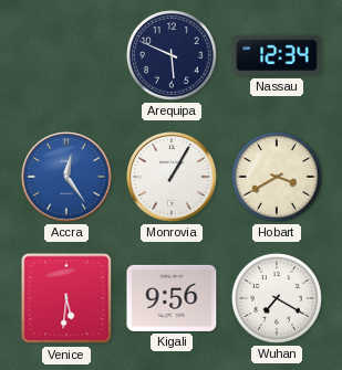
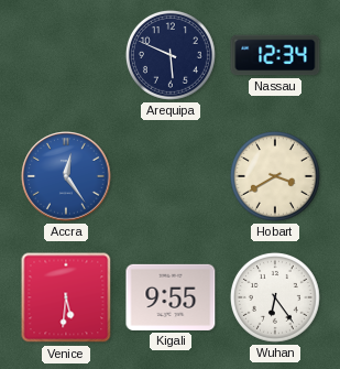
Monrovia: 1:05 -> none (172, 177)
Kigali: 9:56 -> 9:55 (171, 297)
Wuhan: 7:20 -> 6:24 (275, 297)
